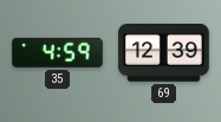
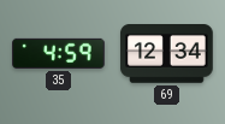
69: 12:39 -> 12:34 (167, 54)
